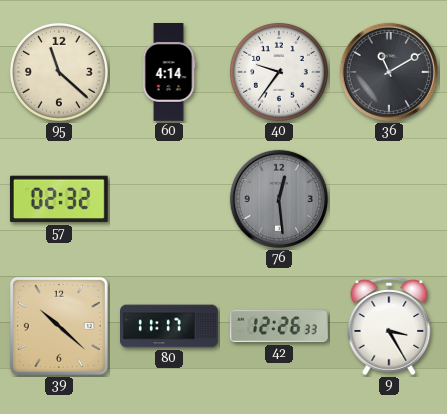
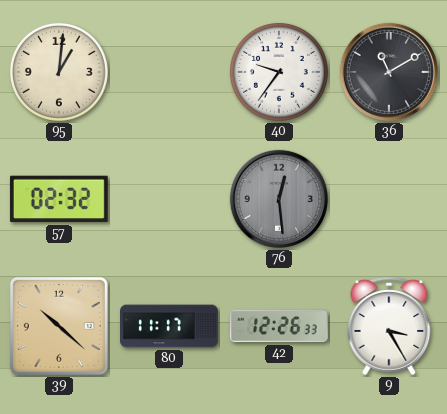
95: 11:22 -> 1:01 (59, 72)
60: 4:14 -> none (169, 73)
